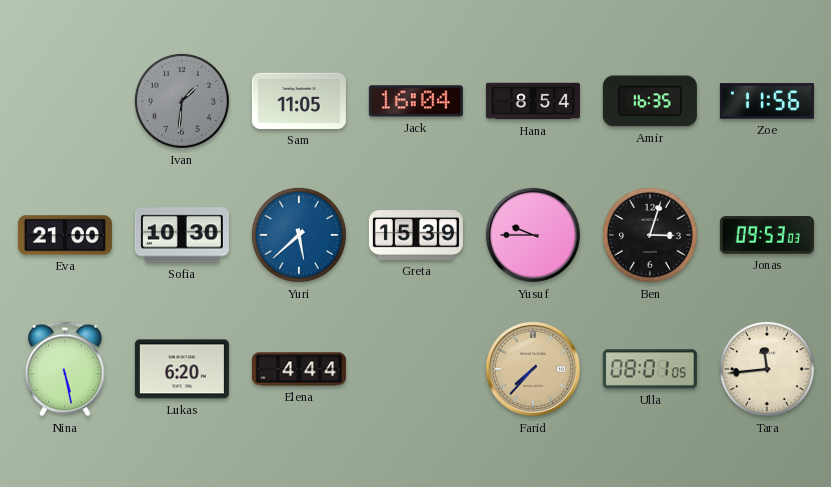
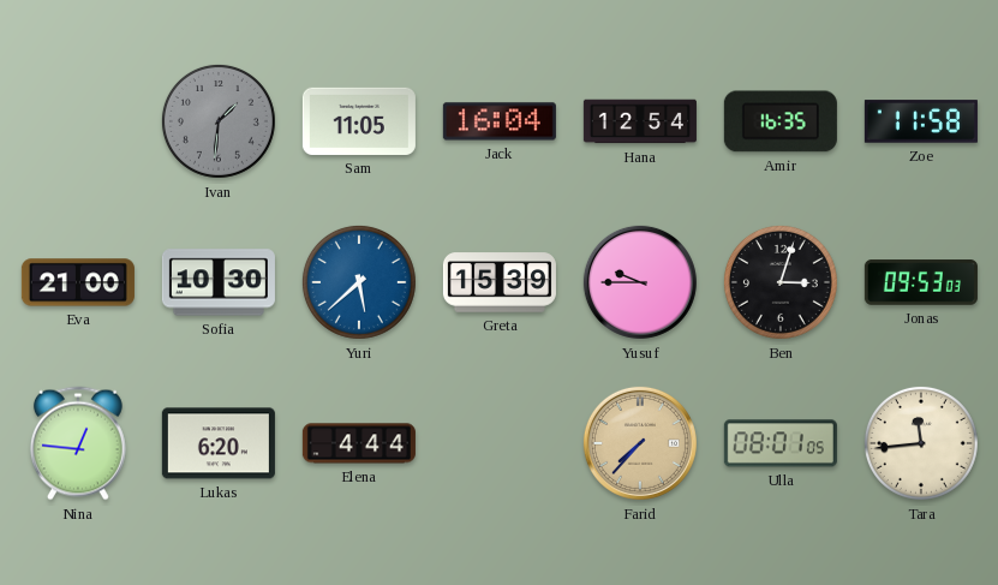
Hana: 8:54 -> 12:54 (640, 121)
Zoe: 11:56 -> 11:58 (921, 121)
Nina: 5:28 -> 12:46 (78, 443)
